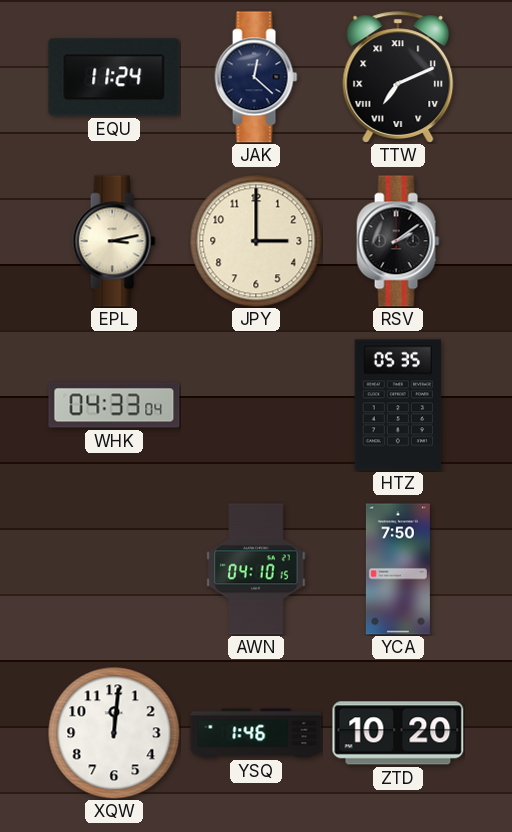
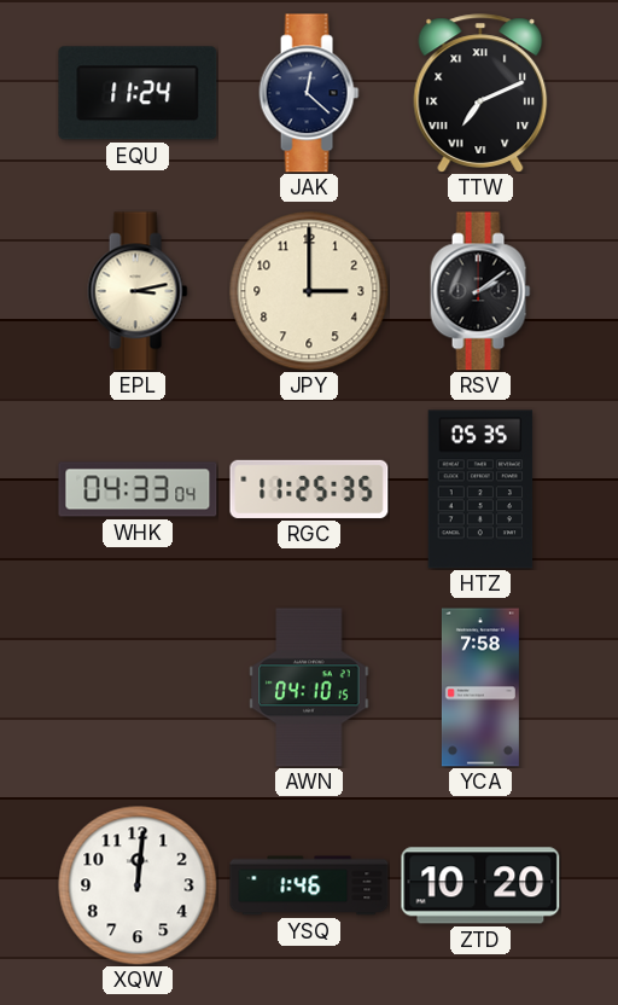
RGC: none -> 11:25 (309, 489)
YCA: 7:50 -> 7:58 (480, 687)
